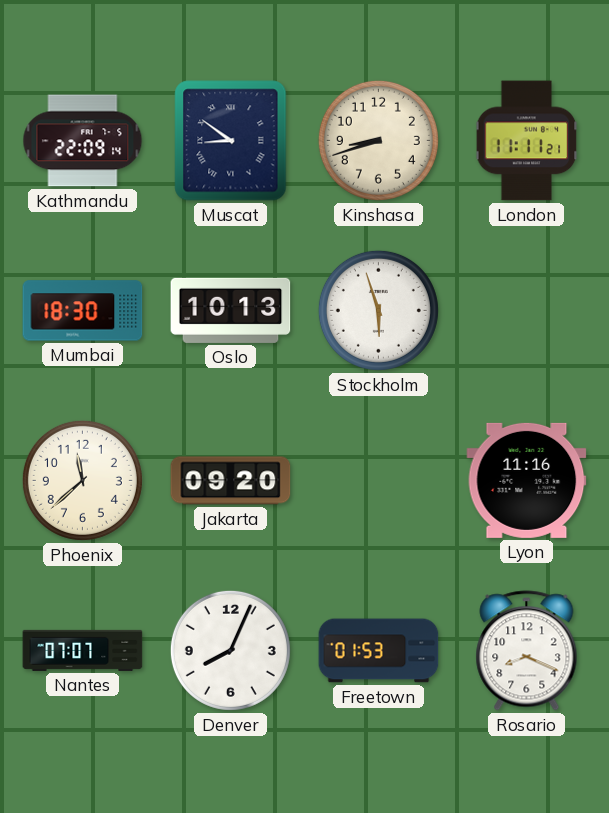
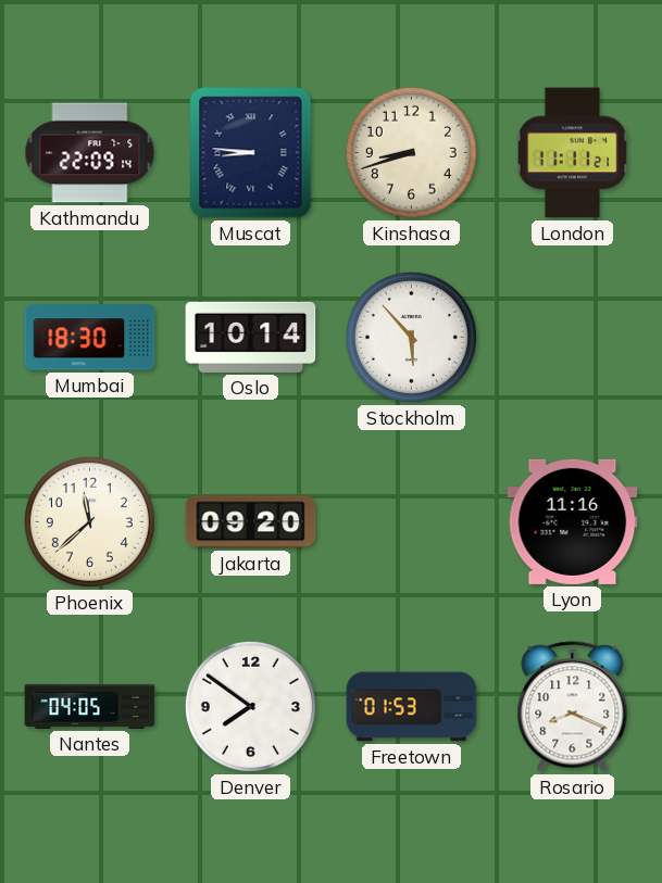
Muscat: 8:51 -> 8:46 (251, 153)
Oslo: 10:13 -> 10:14 (251, 337)
Stockholm: 5:57 -> 5:53 (411, 337)
Nantes: 07:07 -> 04:05 (90, 706)
Denver: 8:04 -> 7:51 (250, 706)
